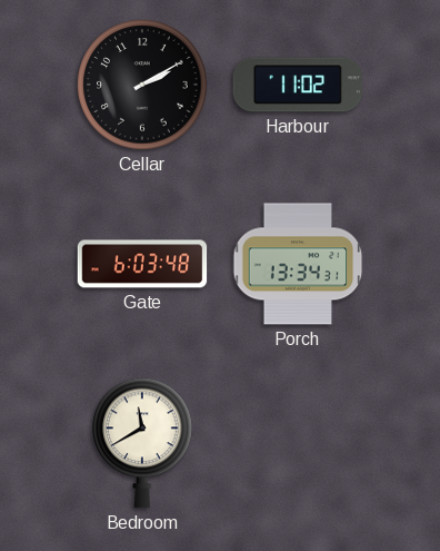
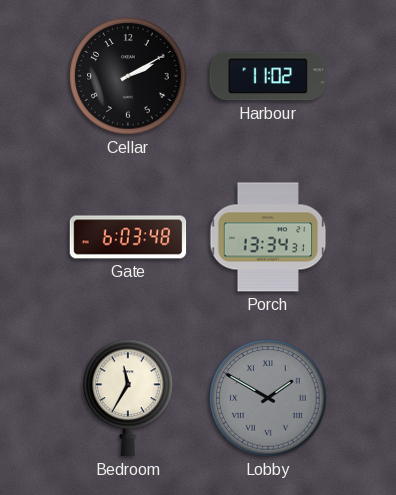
Bedroom: 11:40 -> 11:35 (128, 398)
Lobby: none -> 1:50 (268, 398)
